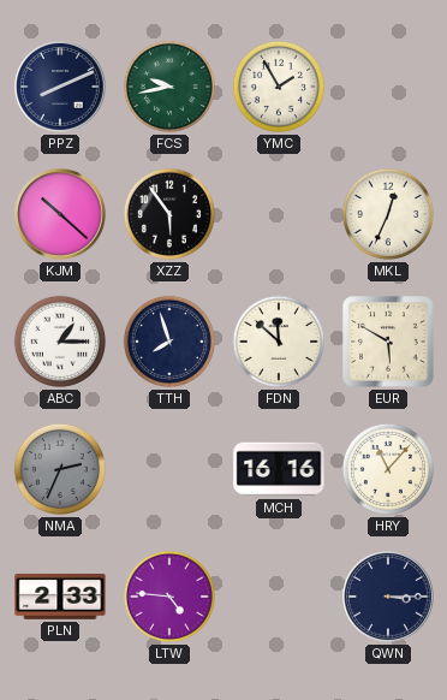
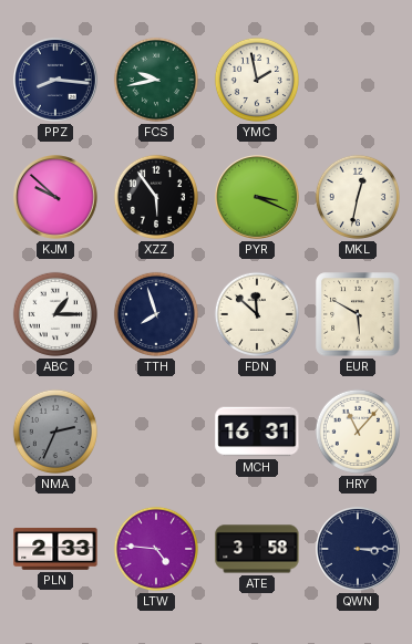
PPZ: 8:11 -> 8:16 (56, 81)
YMC: 1:55 -> 1:58 (257, 80)
KJM: 10:22 -> 9:52 (56, 198)
PYR: none -> 3:19 (258, 198)
MKL: 12:34 -> 12:32 (358, 197)
MCH: 16:16 -> 16:31 (257, 432)
ATE: none -> 3:58 (257, 549)
